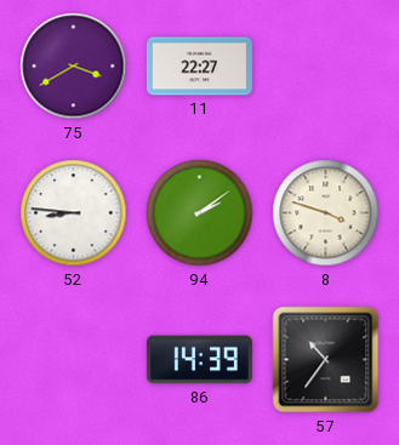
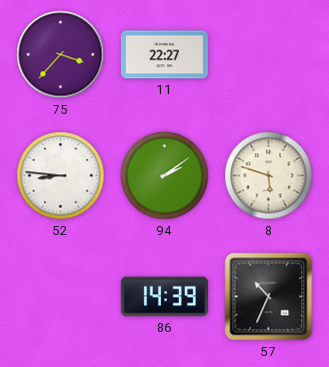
75: 3:40 -> 3:37 (61, 55)
8: 3:48 -> 5:48 (269, 176)
57: 10:36 -> 10:34 (269, 297)
